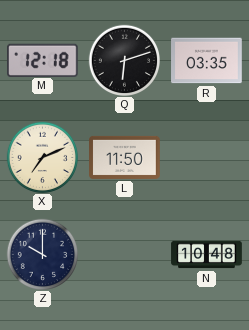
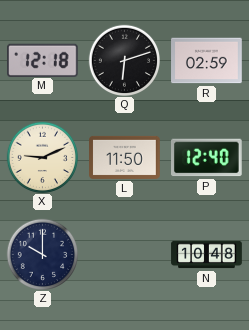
R: 03:35 -> 02:59 (207, 61)
X: 7:11 -> 9:11 (42, 157)
P: none -> 12:40 (207, 158)
